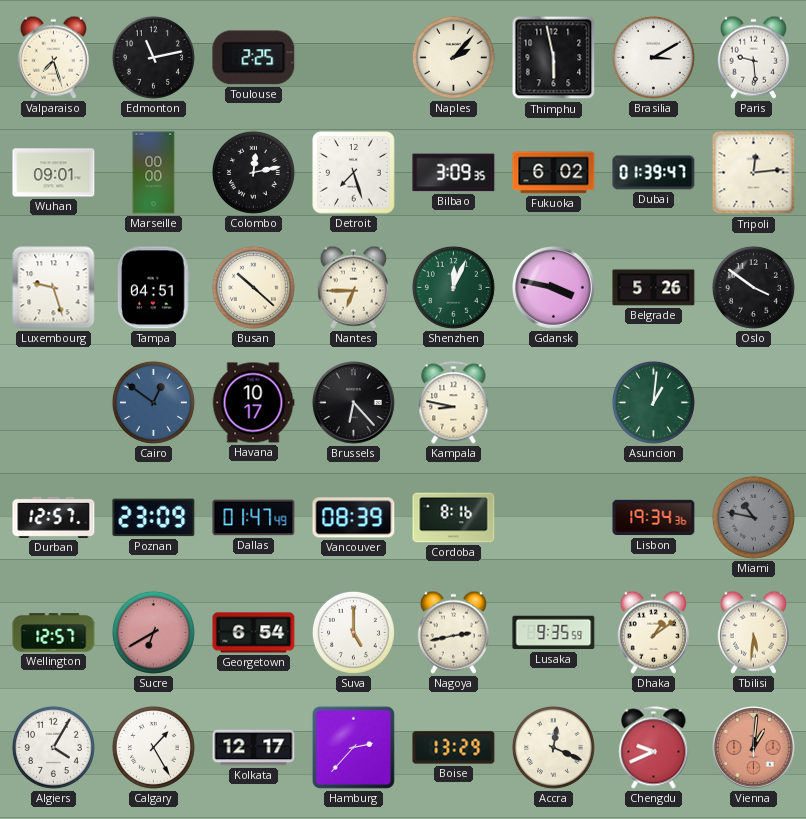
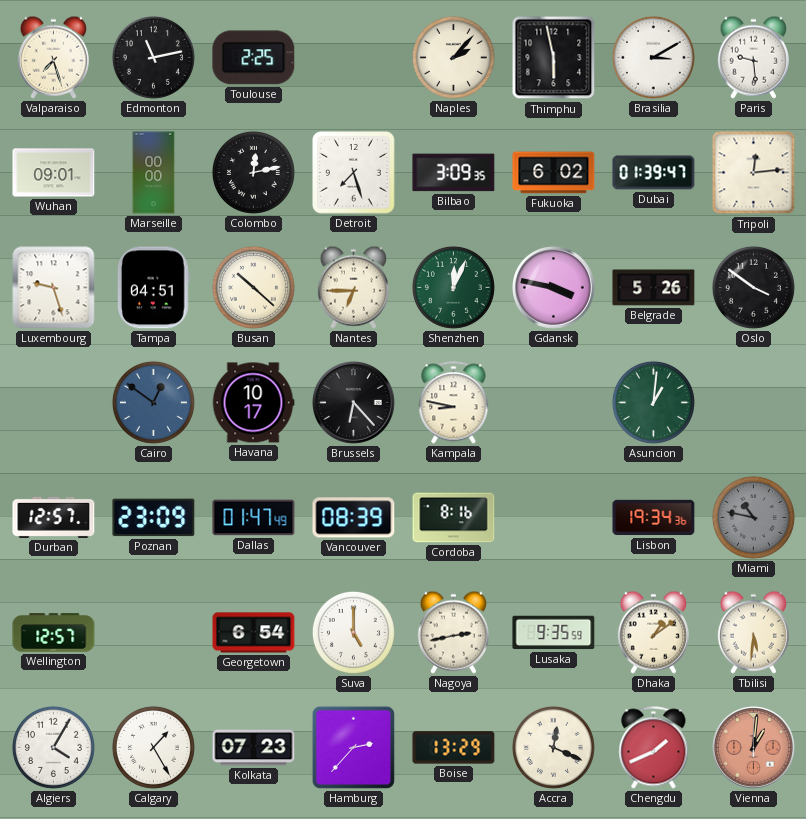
Sucre: 6:40 -> none (153, 632)
Kolkata: 12:17 -> 07:23 (254, 748)
Chengdu: 9:41 -> 1:41 (654, 748)
